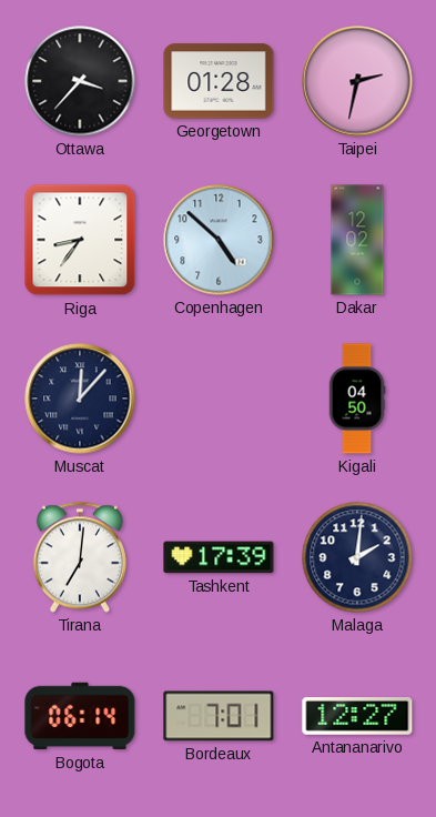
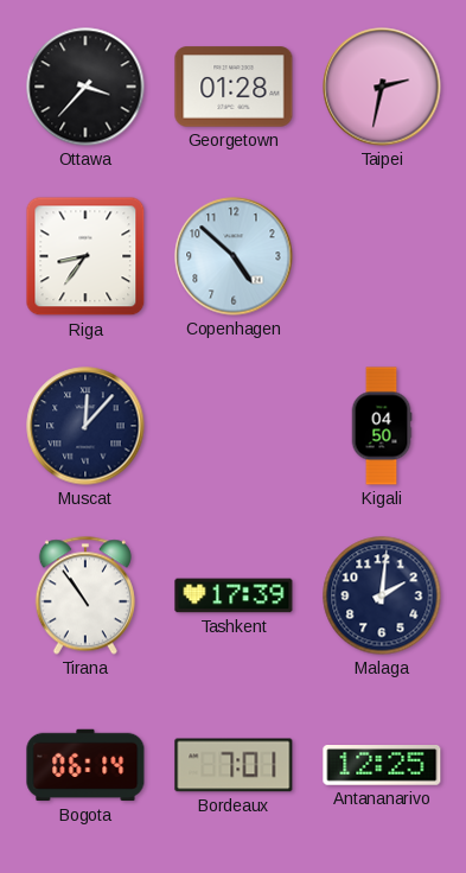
Dakar: 12:02 -> none (357, 240)
Tirana: 7:01 -> 10:54 (85, 595)
Antananarivo: 12:27 -> 12:25 (382, 766)
